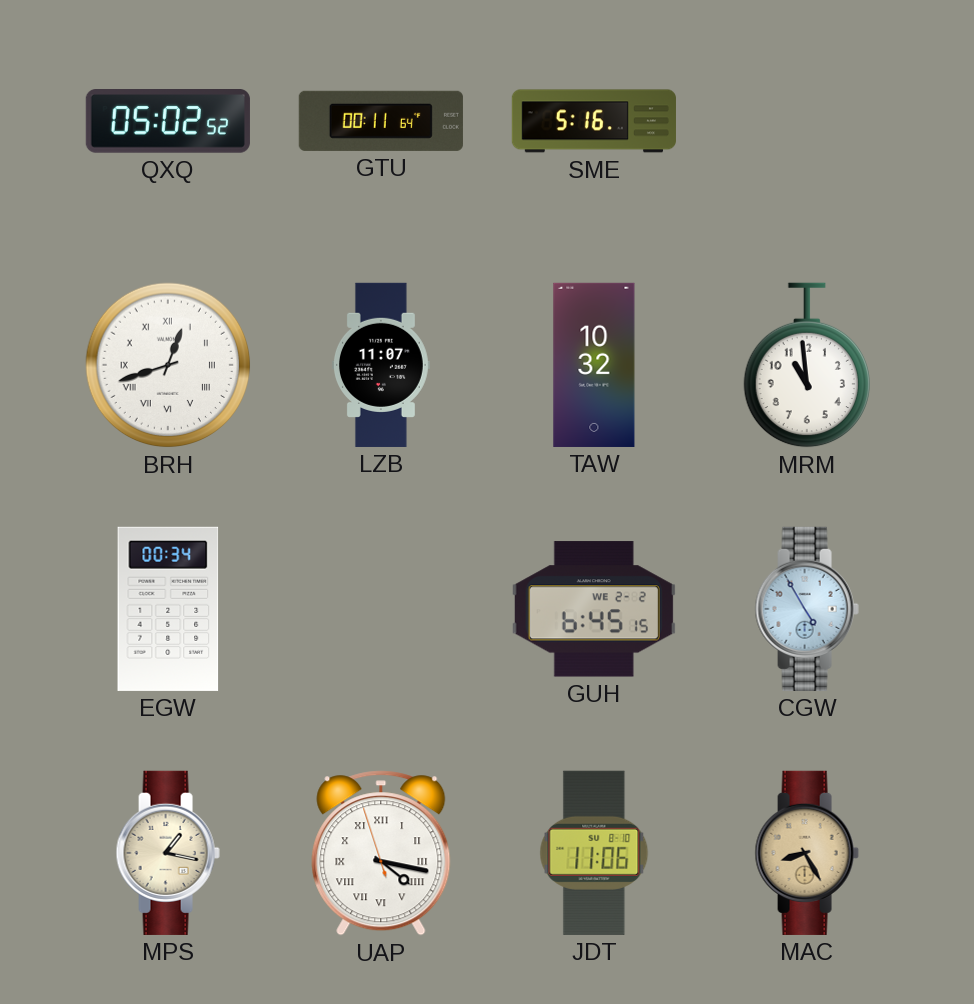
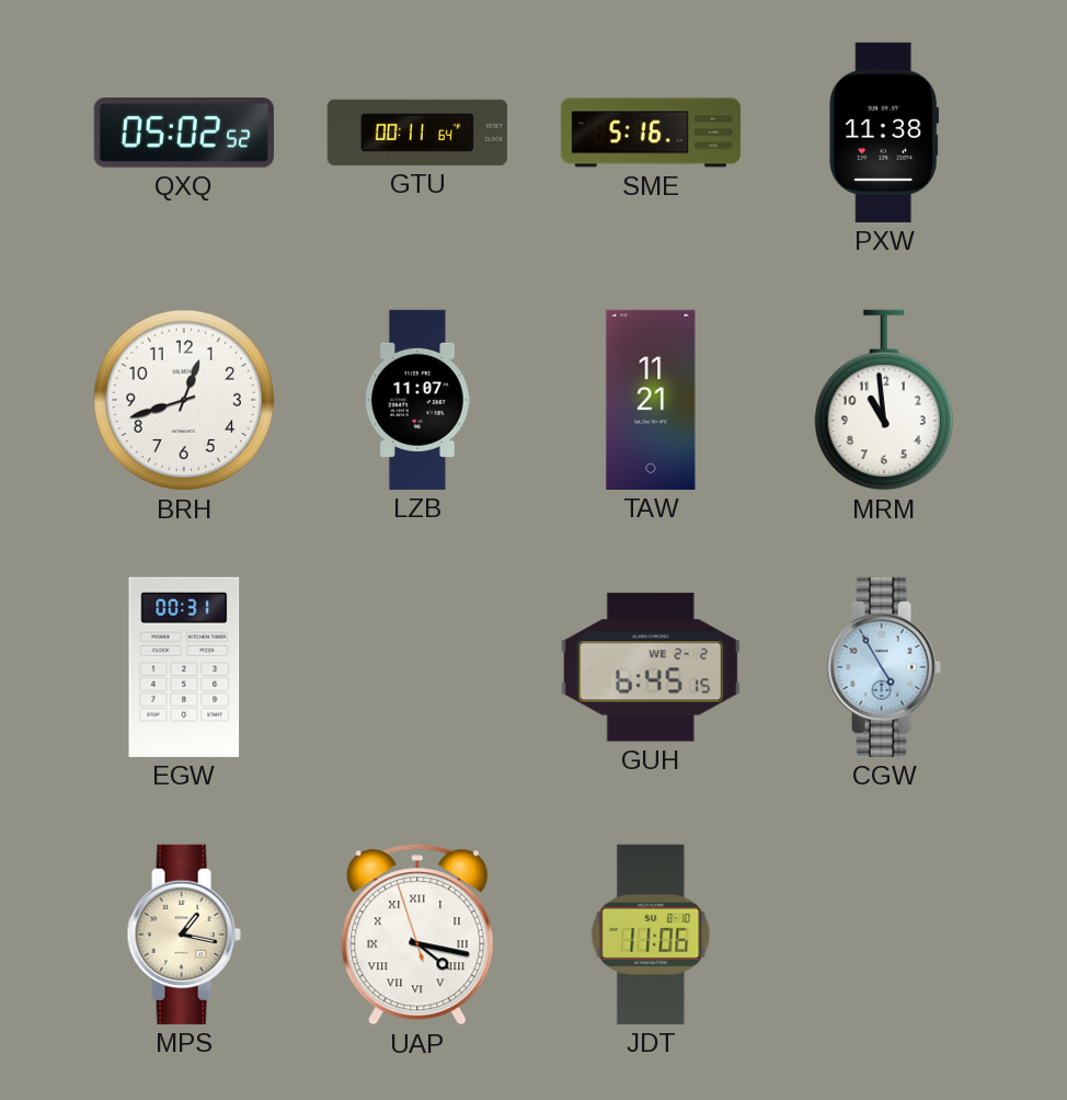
PXW: none -> 11:38 (884, 133)
BRH numerals: Roman -> Arabic (184, 400)
TAW: 10:32 -> 11:21 (651, 400)
EGW: 00:34 -> 00:31 (184, 667)
MAC: 8:25 -> none (807, 853)
